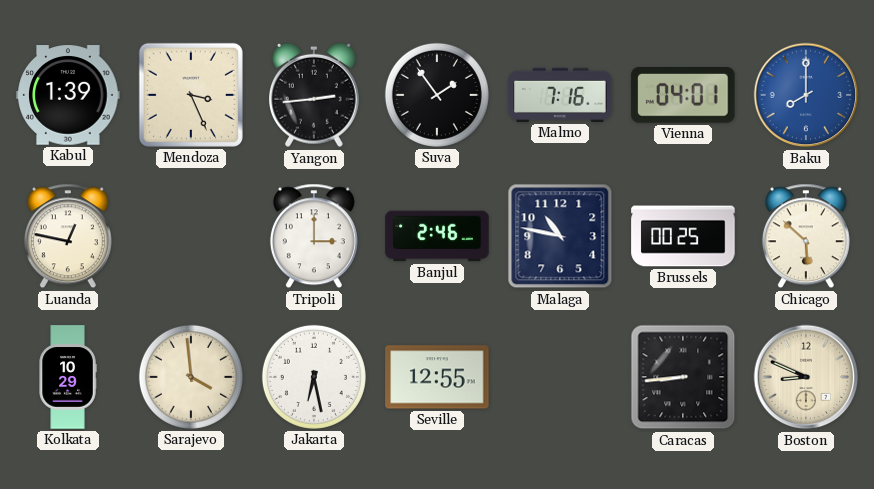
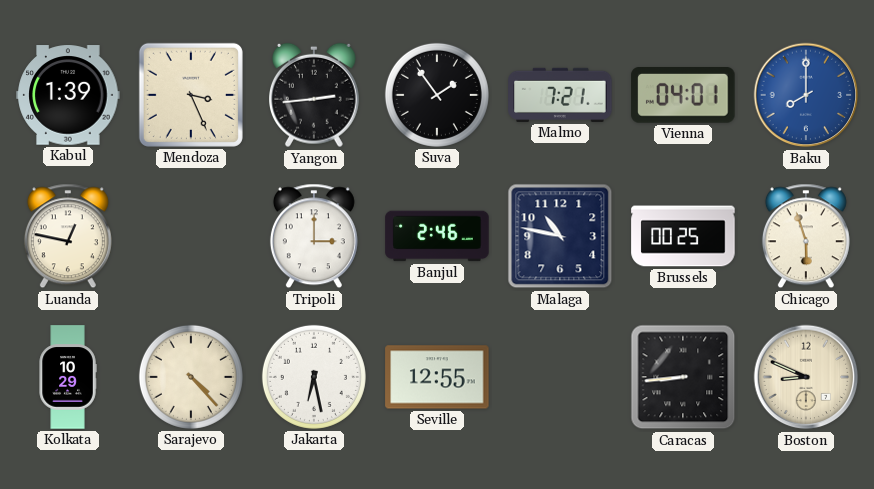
Malmo: 7:16 -> 7:21 (560, 95)
Chicago: 5:52 -> 5:57 (806, 236)
Sarajevo: 3:59 -> 4:23 (191, 377)
